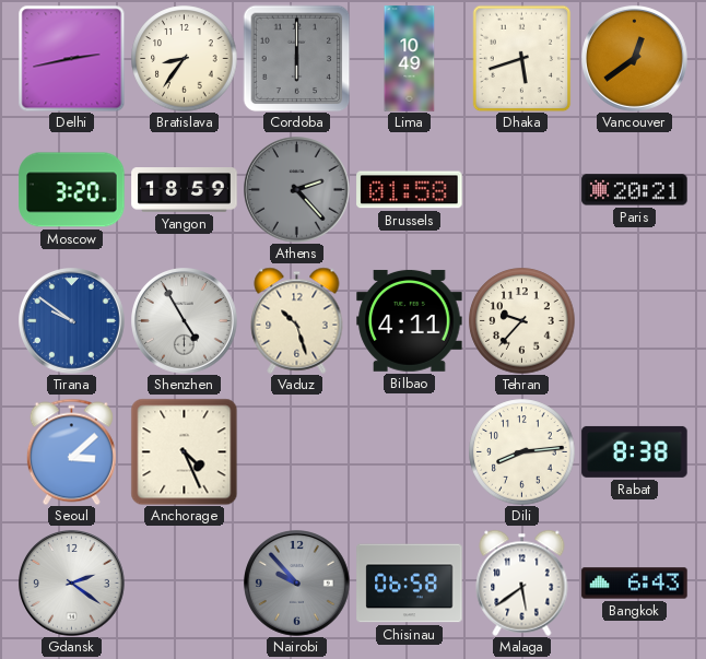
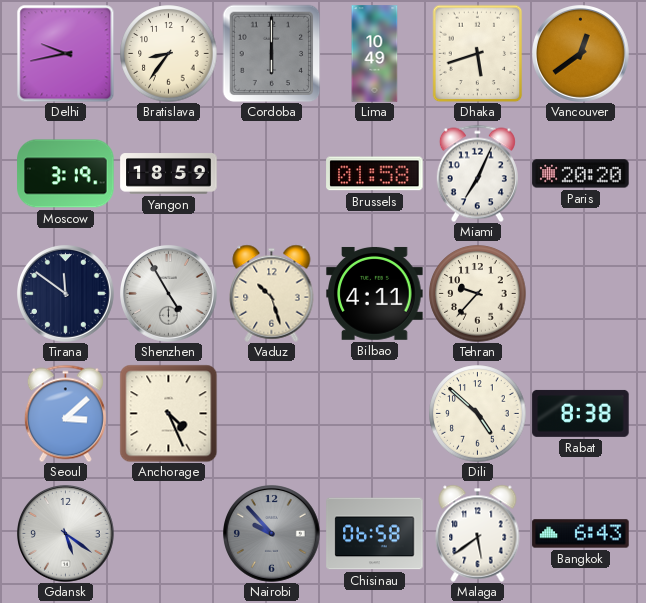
Delhi: 2:43 -> 9:43 (65, 53)
Moscow: 3:20 -> 3:19 (66, 174)
Athens: 2:23 -> none (297, 190)
Miami: none -> 7:04 (477, 173)
Paris: 20:21 -> 20:20 (581, 174)
Tirana: 9:51 -> 11:51 (66, 294)
Tirana dial: blue -> navy (66, 294)
Dili: 8:14 -> 4:52 (478, 414)
Gdansk: 2:21 -> 5:21 (66, 534)
